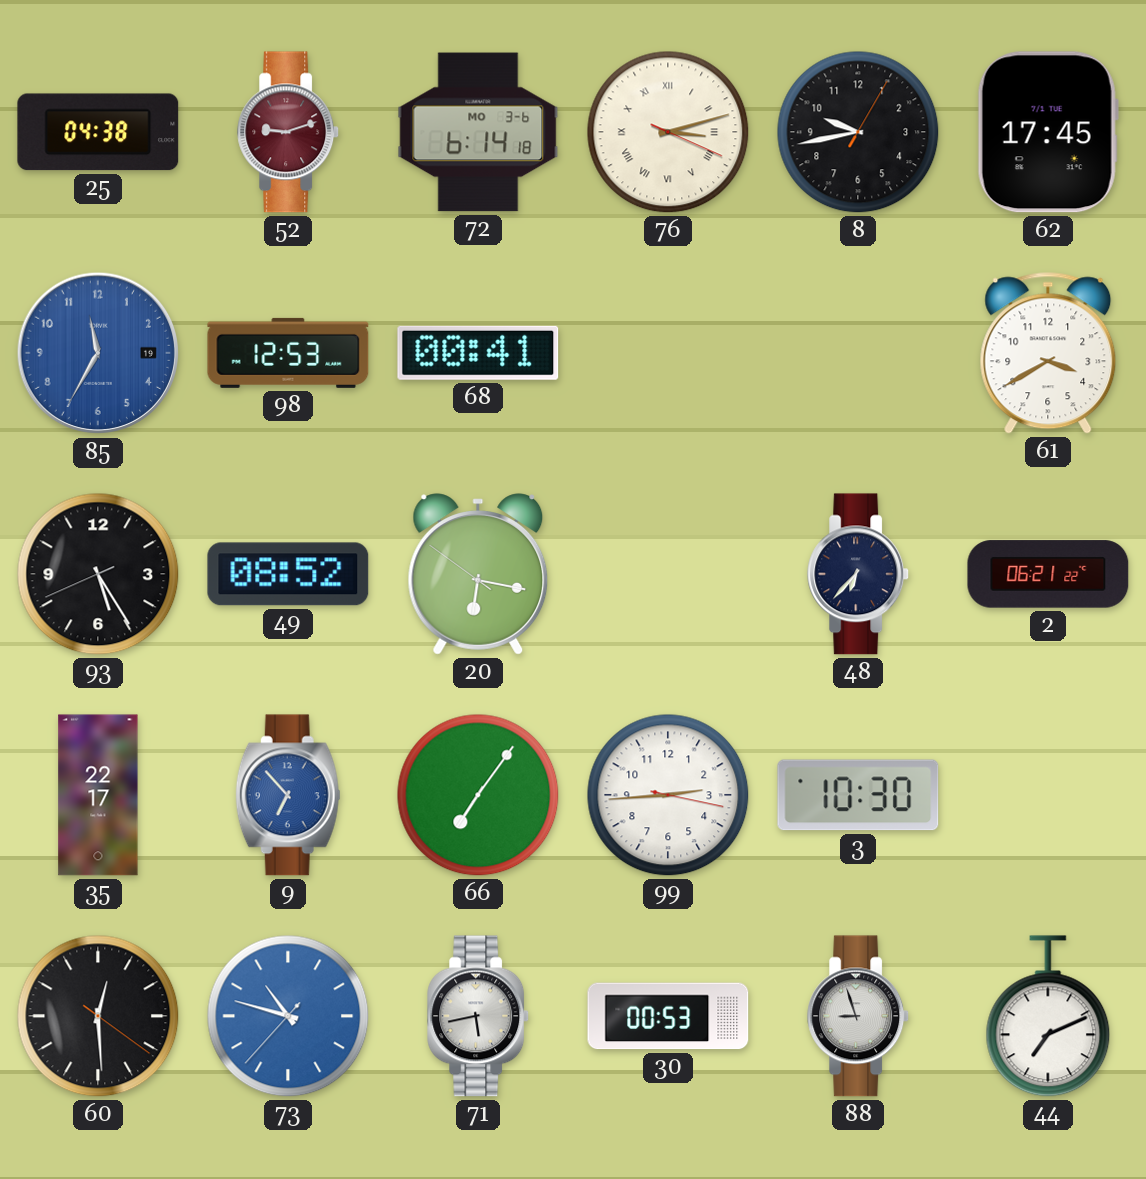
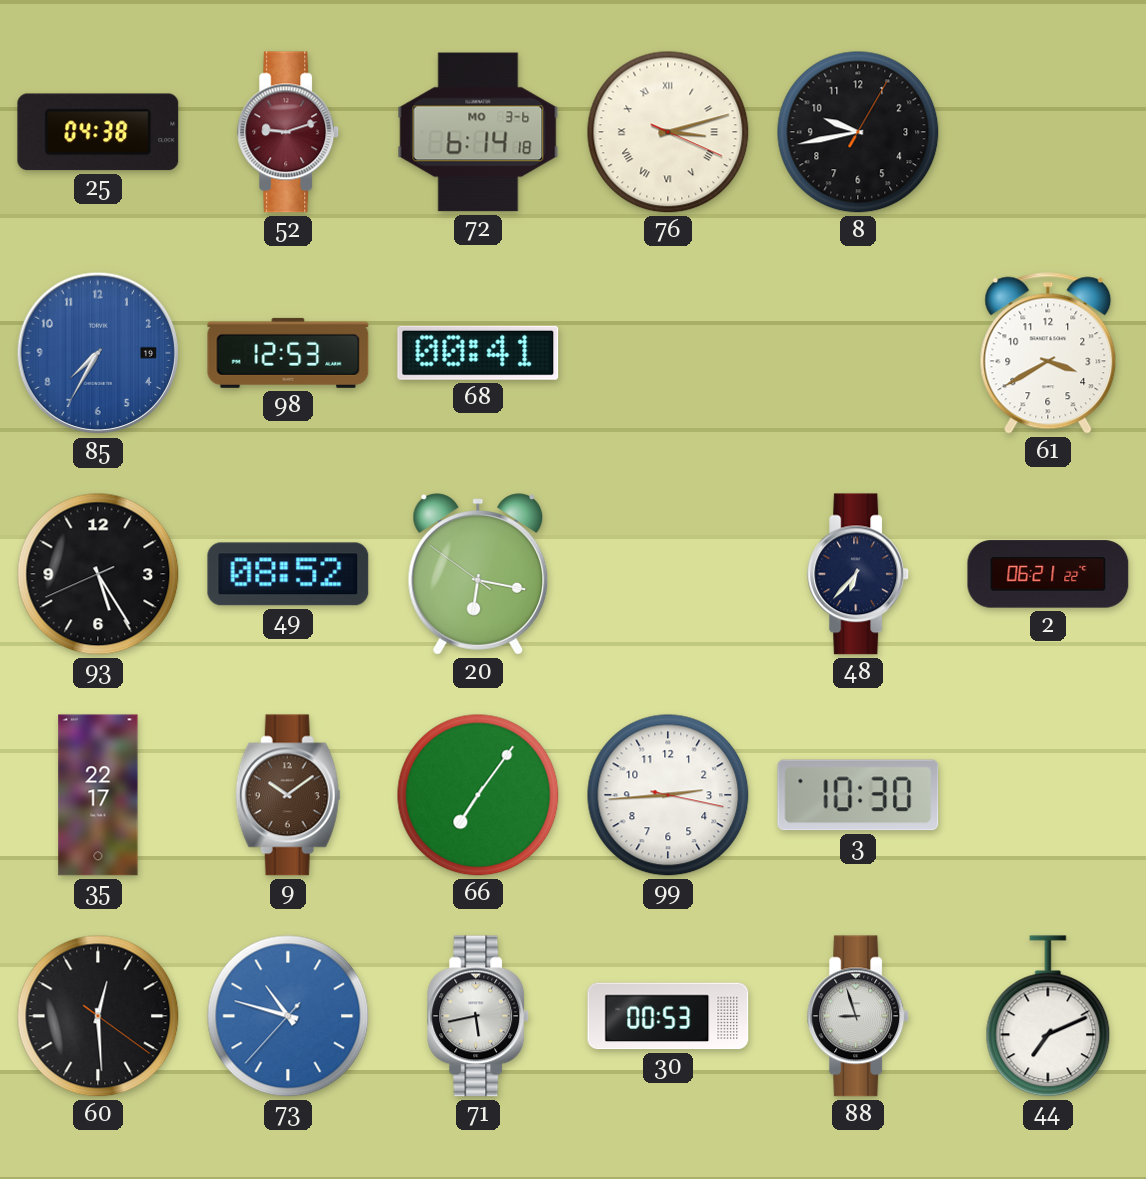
62: 17:45 -> none (1048, 132)
85: 11:35 -> 7:35 (98, 353)
9: 6:53 -> 10:09 (288, 795)
9 dial: blue -> brown (288, 795)
